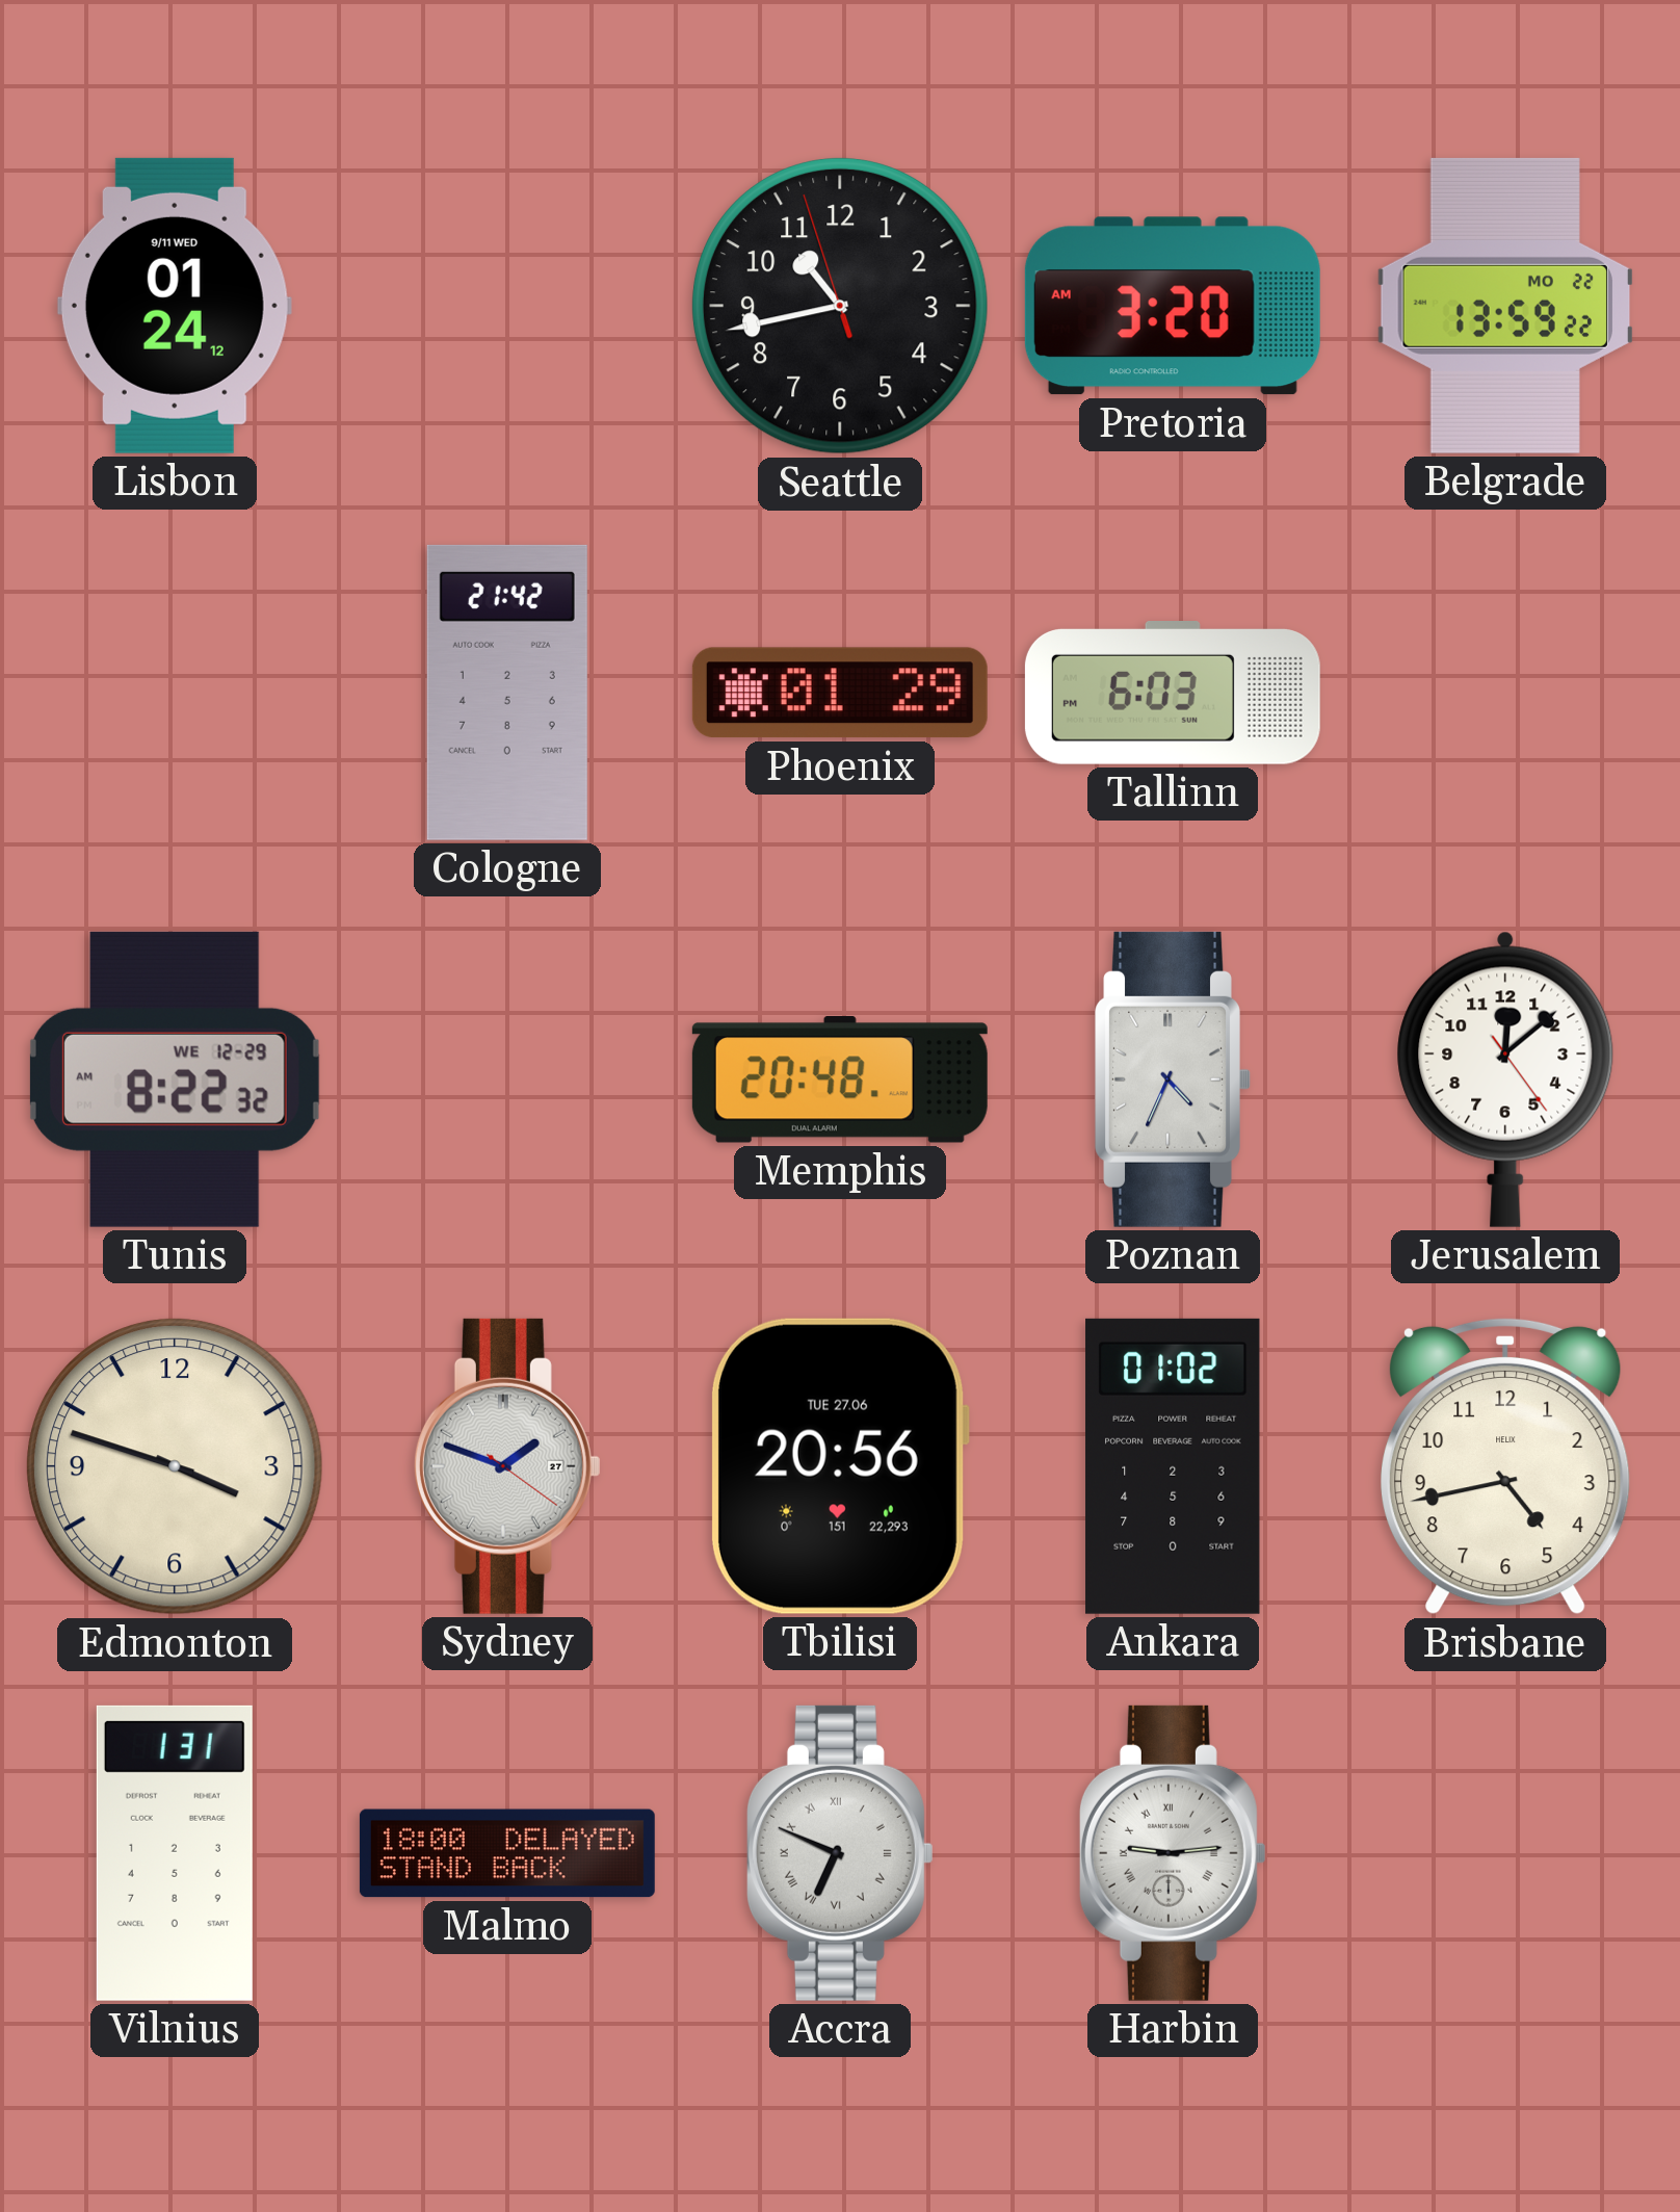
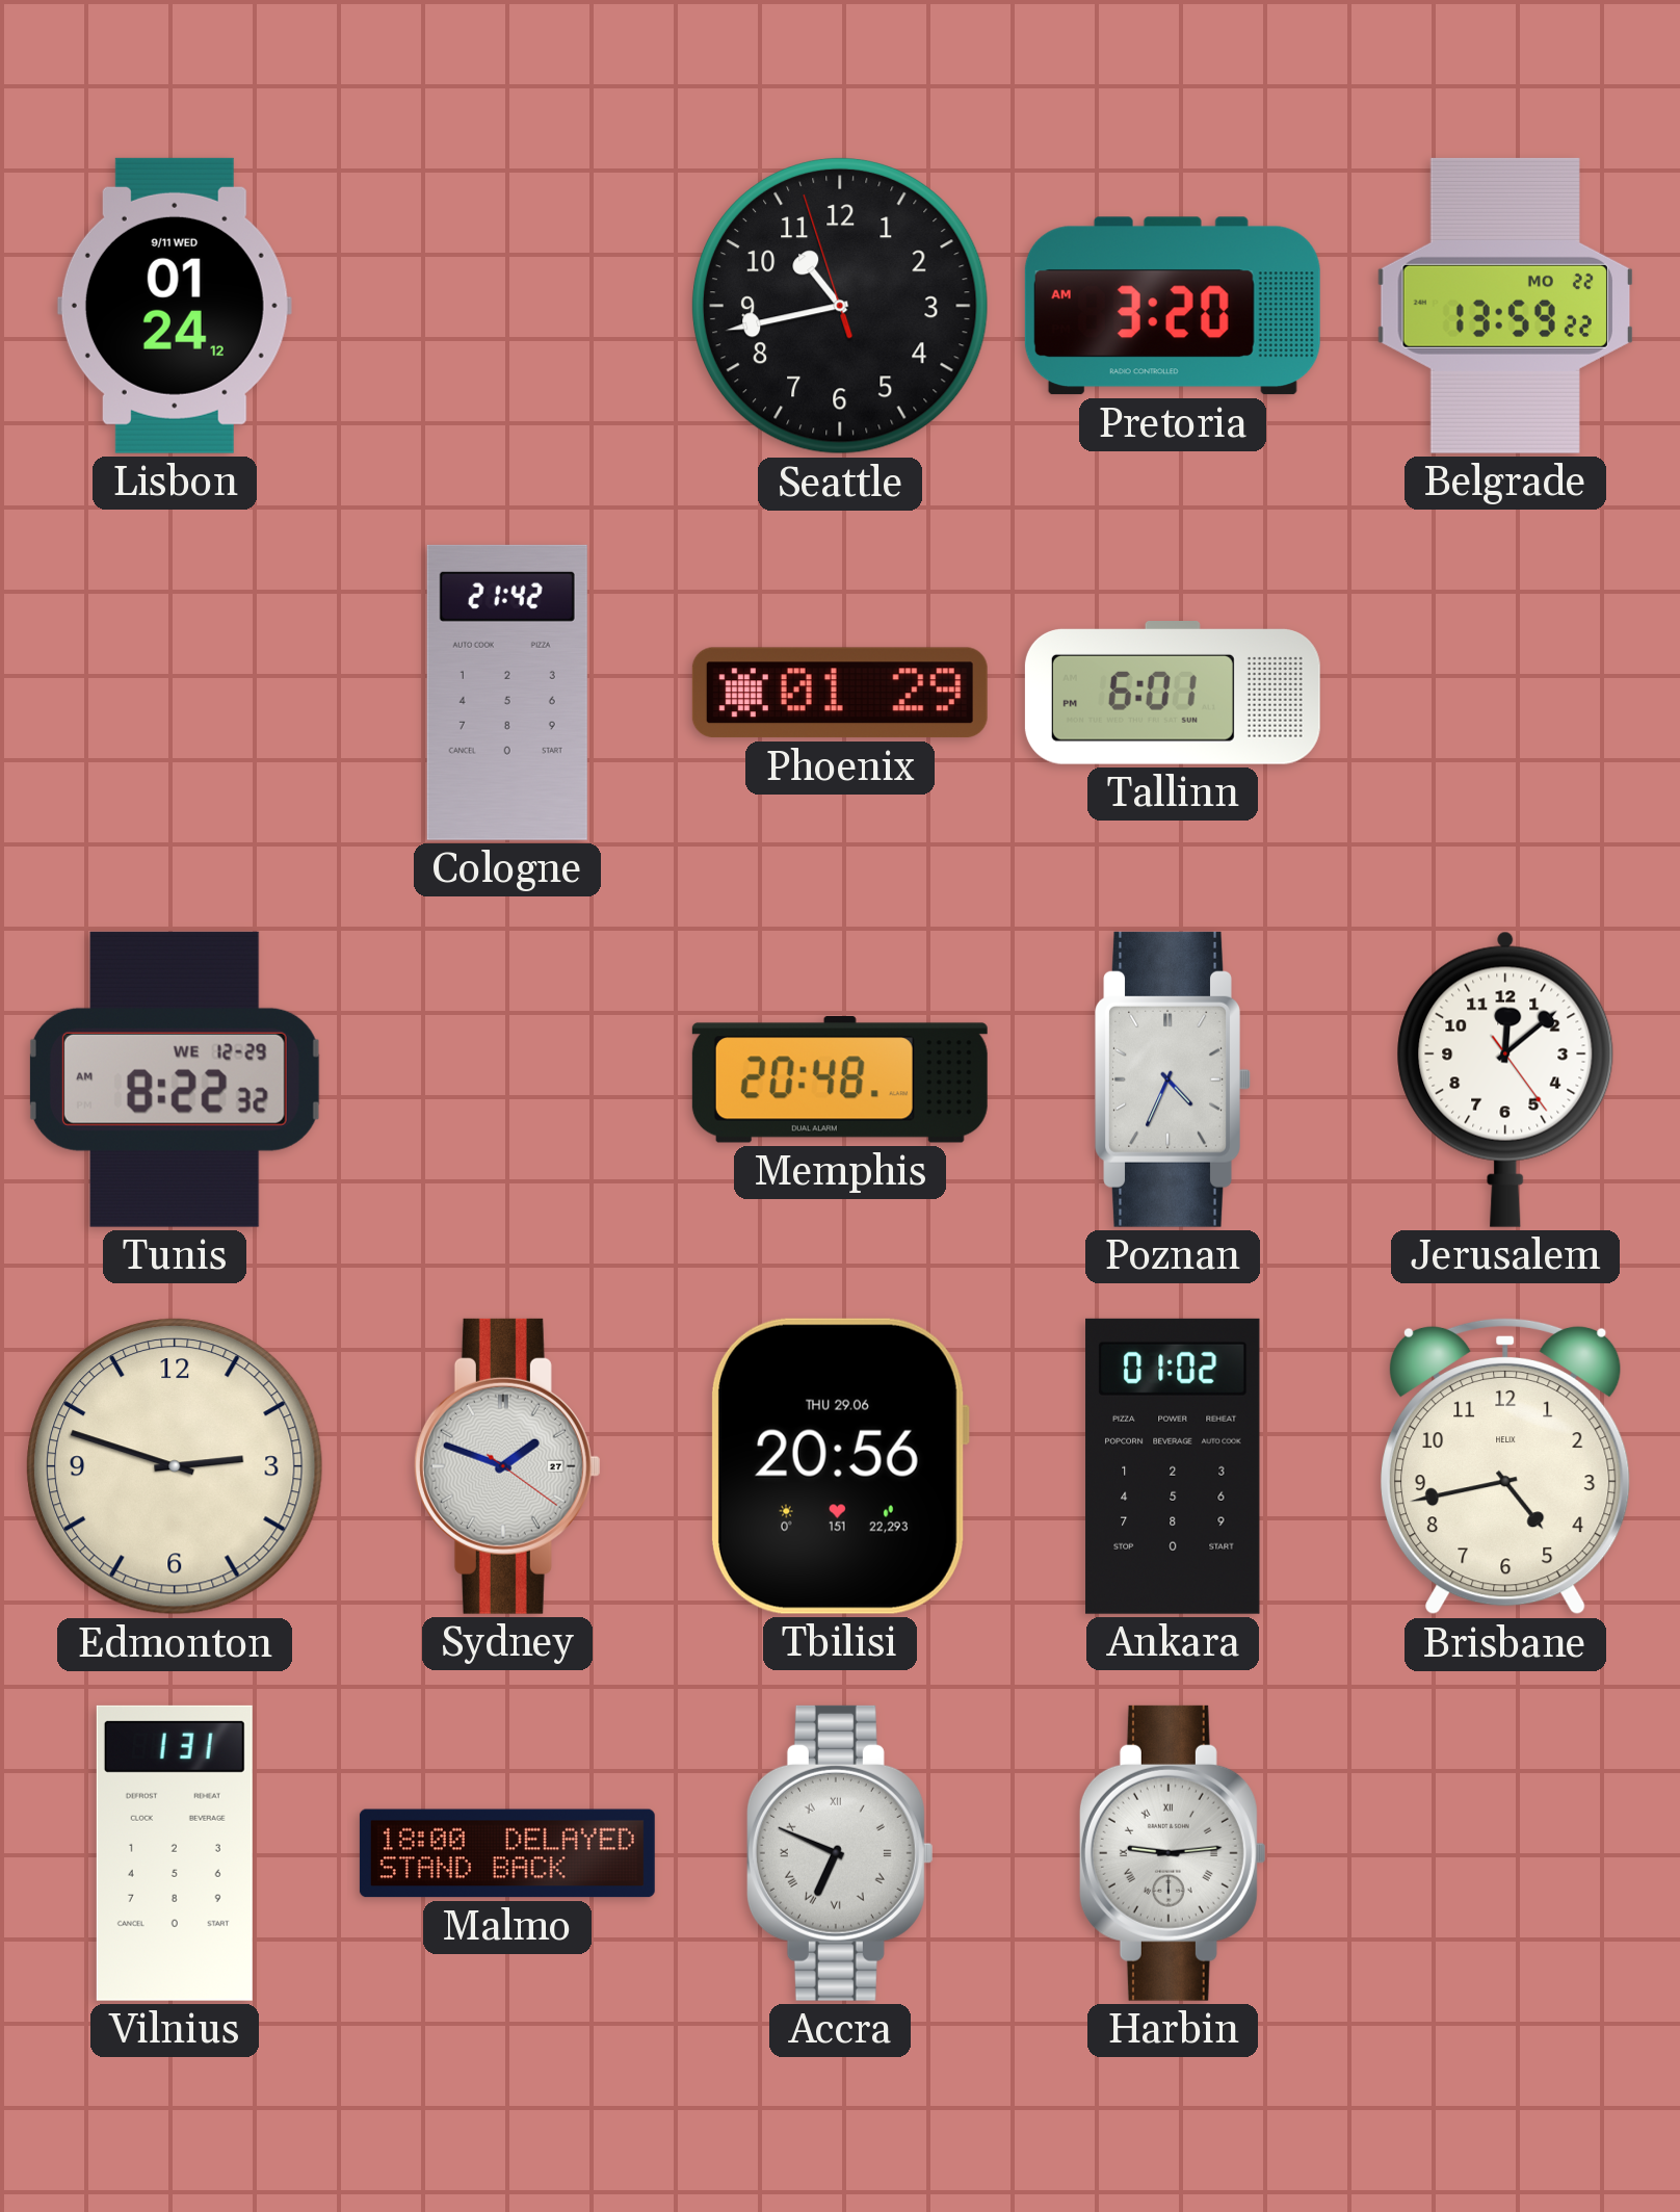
Tallinn: 6:03 -> 6:01 (1173, 694)
Edmonton: 3:48 -> 2:48 (175, 1466)
Tbilisi date: TUE 27.06 -> THU 29.06 (840, 1466)
